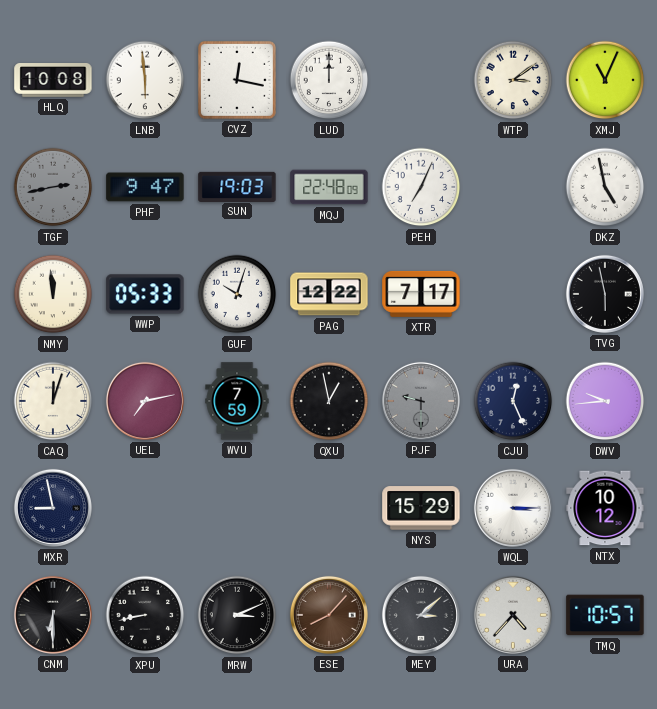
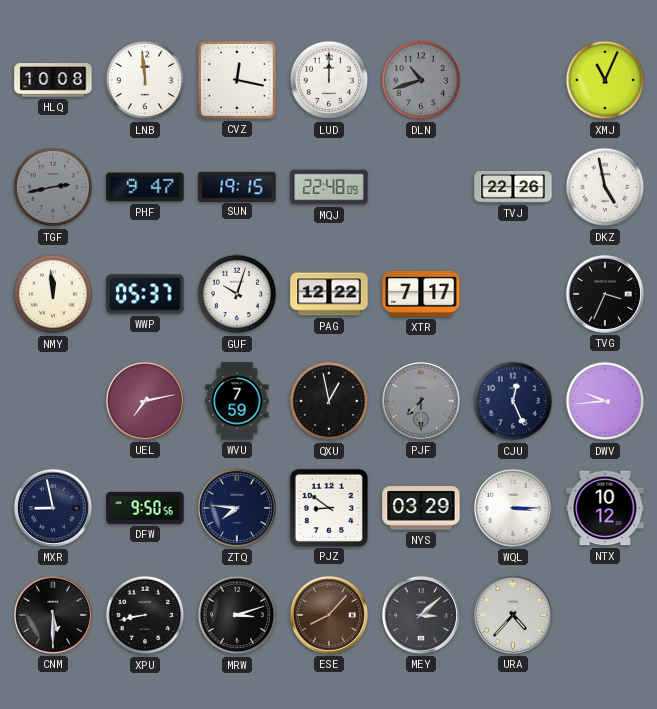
LNB: 5:59 -> 11:59 (145, 80)
DLN: none -> 10:42 (421, 80)
WTP: 3:09 -> none (513, 80)
SUN: 19:03 -> 19:15 (237, 186)
PEH: 7:04 -> none (421, 187)
TVJ: none -> 22:26 (513, 187)
WWP: 05:33 -> 05:37 (145, 294)
TVG: 5:58 -> 3:34 (605, 294)
CAQ: 12:03 -> none (53, 401)
PJF: 9:30 -> 7:30 (421, 401)
DFW: none -> 9:50 (145, 508)
ZTQ: none -> 7:46 (237, 508)
PJZ: none -> 8:51 (328, 507)
NYS: 15:29 -> 03:29 (421, 508)
CNM: 6:30 -> 5:30 (53, 615)
MRW: 3:11 -> 3:12 (237, 615)
TMQ: 10:57 -> none (605, 615)
